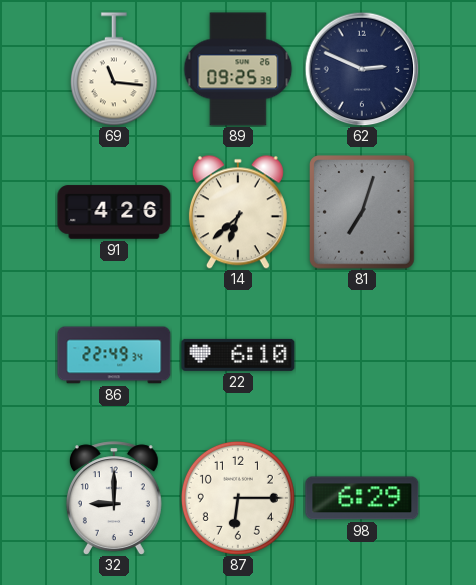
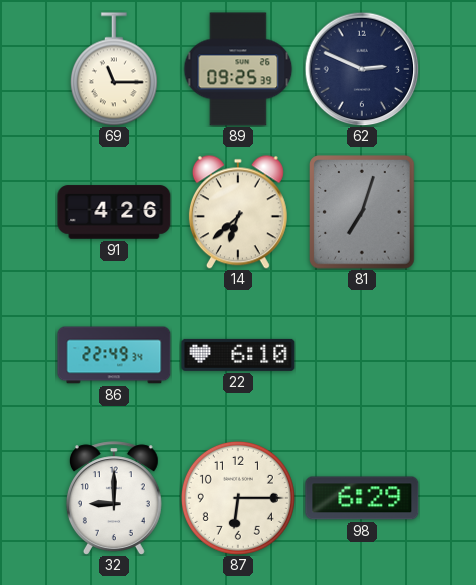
69: 11:16 -> 11:15 (114, 69)
